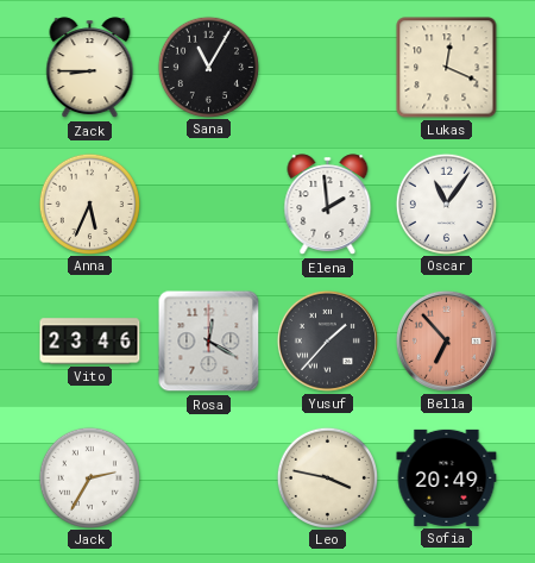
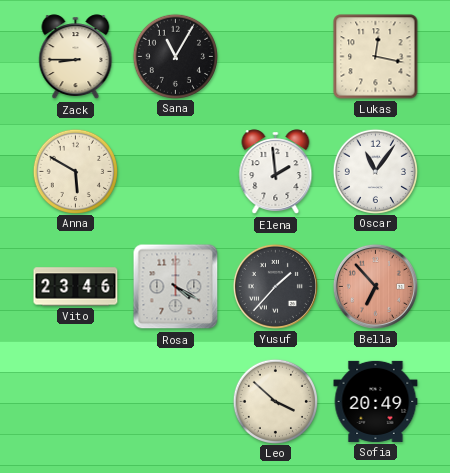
Lukas: 12:19 -> 12:17 (376, 57)
Anna: 5:34 -> 5:50 (75, 171)
Rosa: 12:20 -> 4:20 (176, 287)
Jack: 2:35 -> none (89, 477)
Leo: 3:47 -> 3:52 (275, 401)
